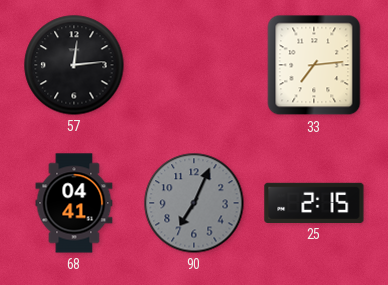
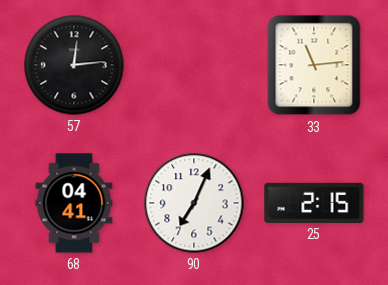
33: 7:14 -> 11:14 (314, 65)
90 dial: grey -> white (194, 203)
